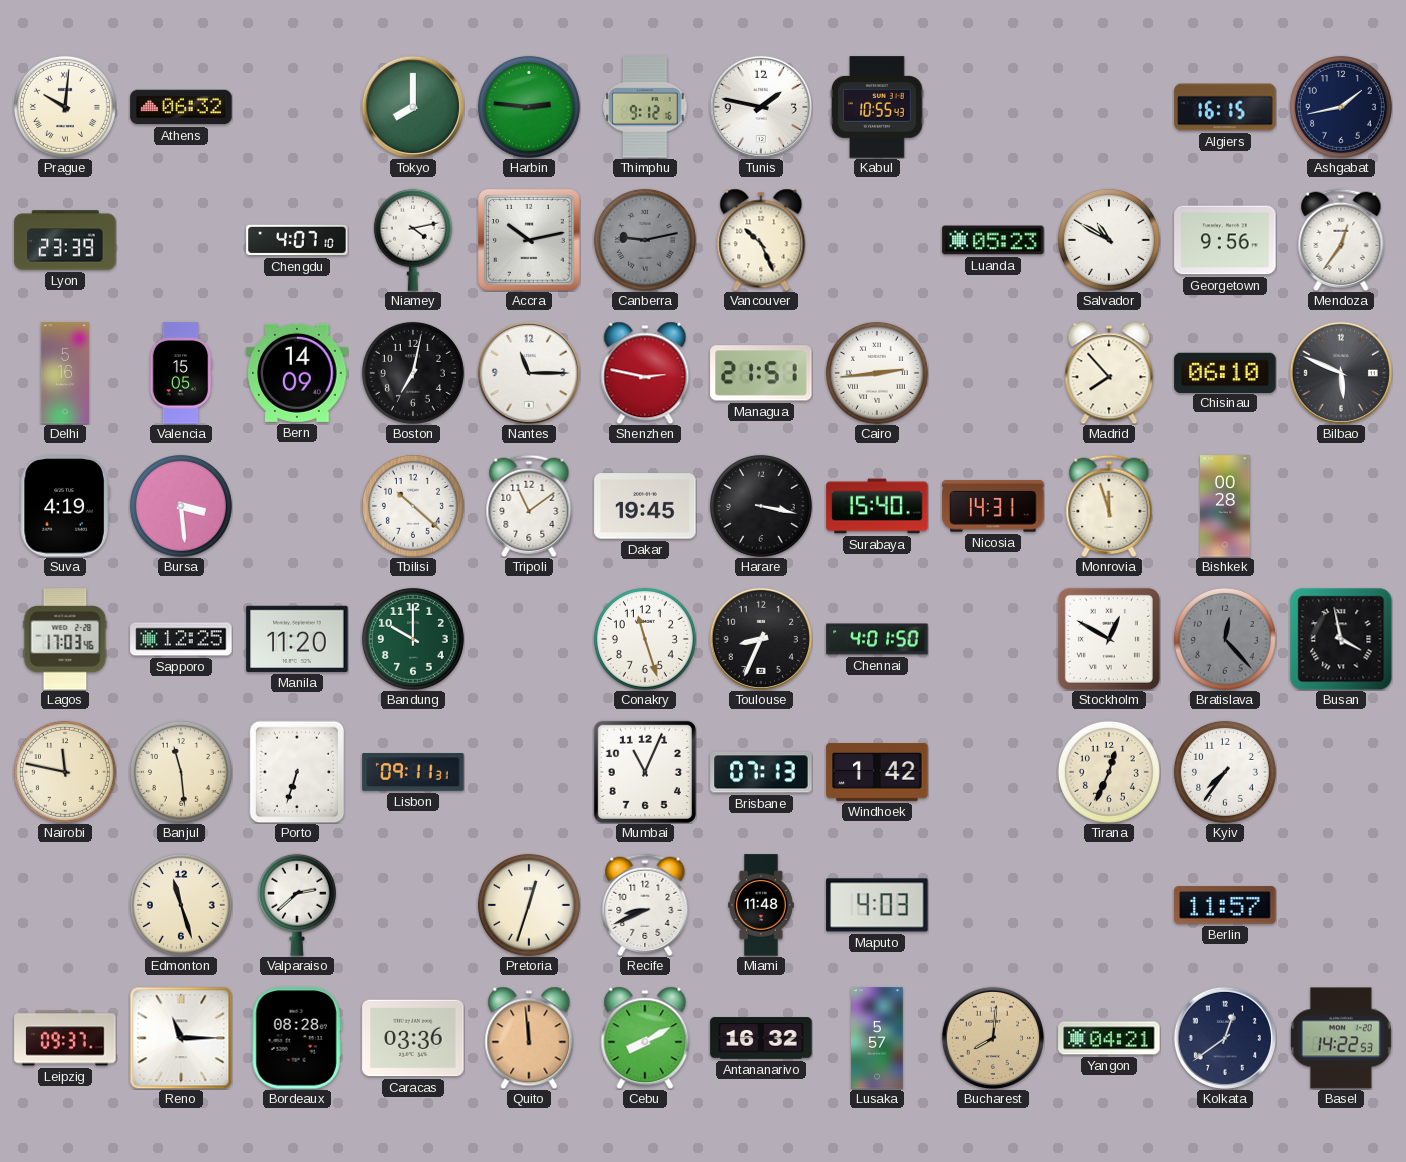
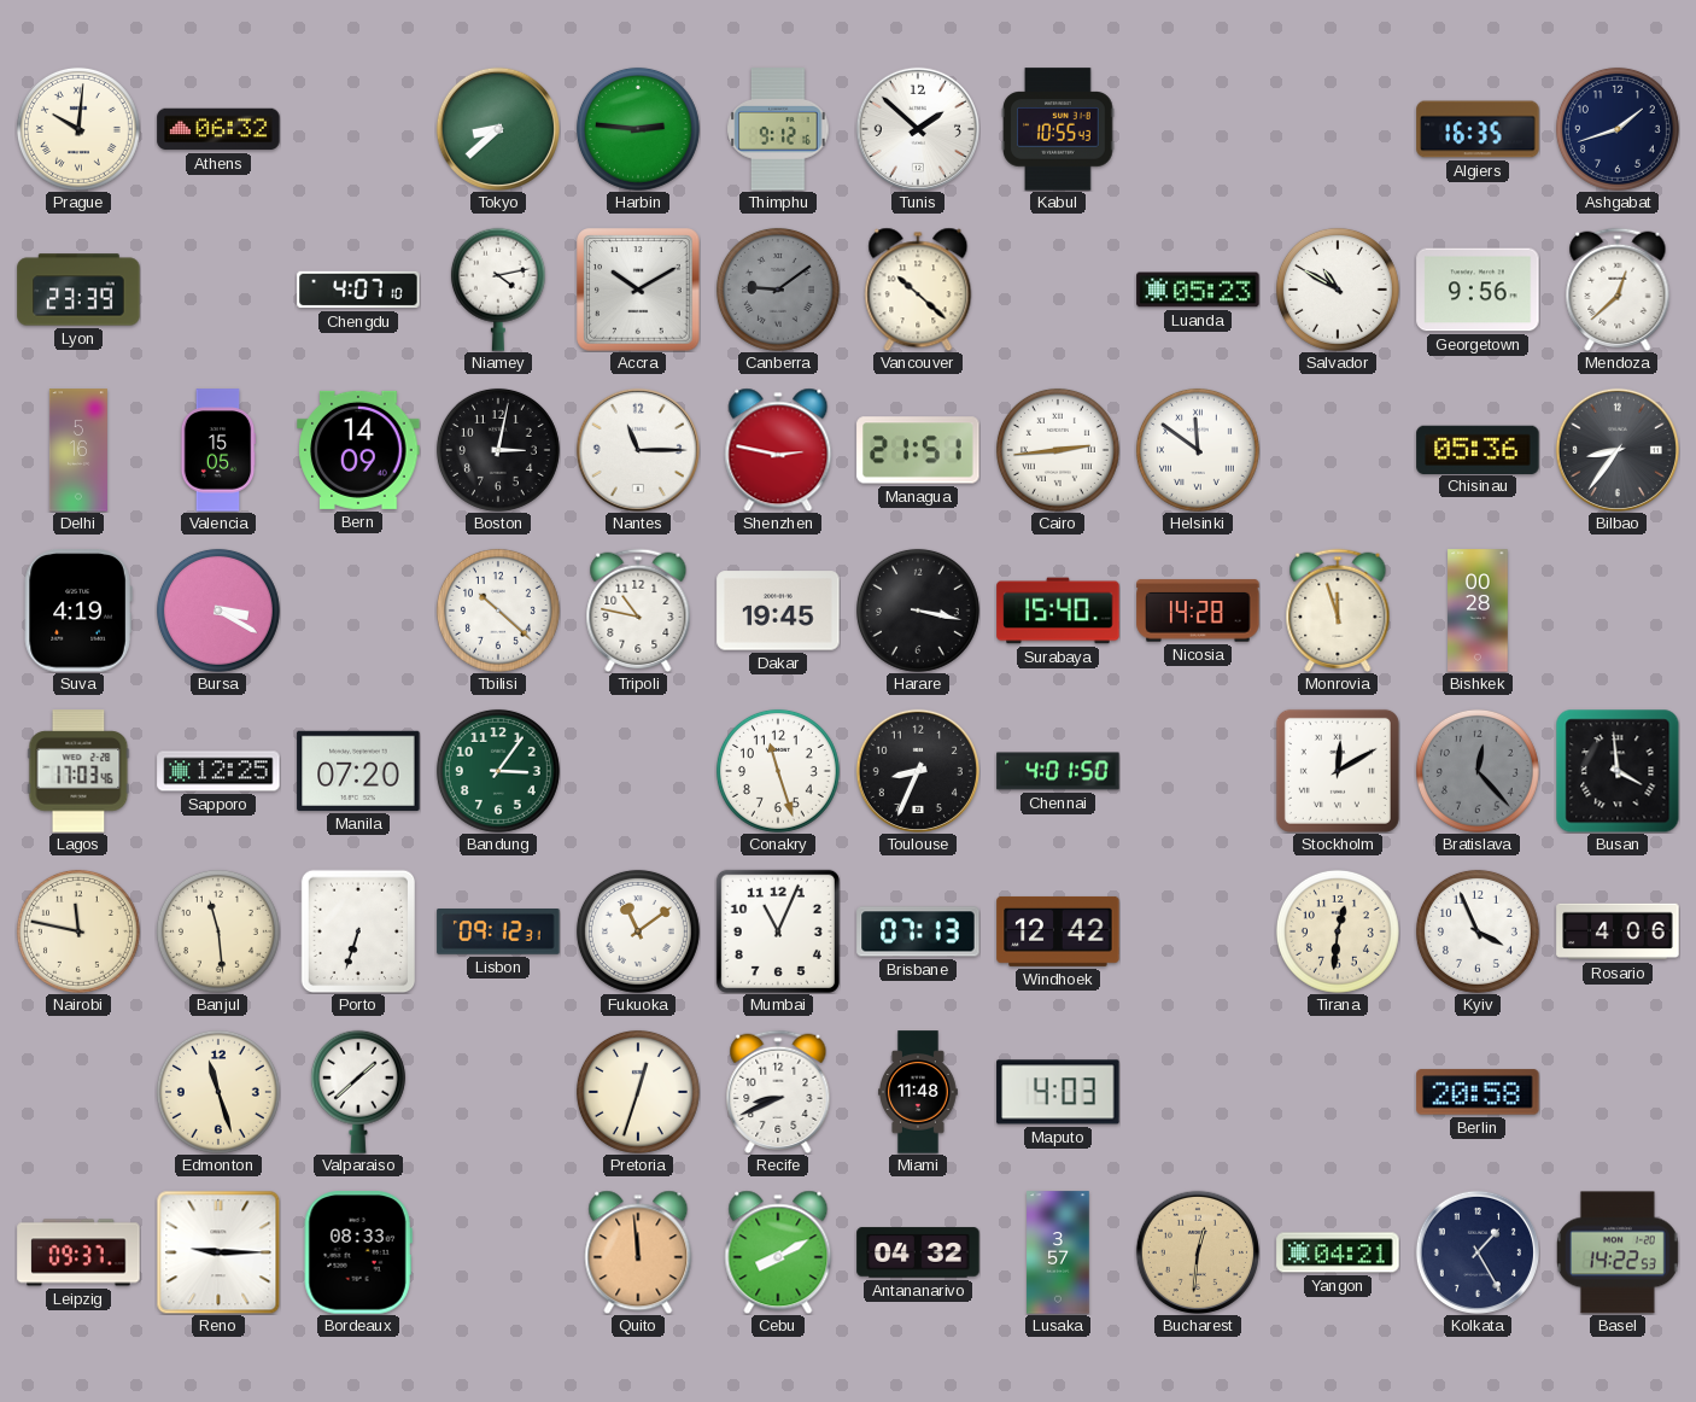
Tokyo: 8:00 -> 8:38 (498, 129)
Tunis: 1:47 -> 1:52 (918, 129)
Algiers: 16:15 -> 16:35 (1478, 129)
Ashgabat: 1:43 -> 1:42 (1618, 129)
Accra: 10:13 -> 10:10 (638, 290)
Canberra: 9:13 -> 9:09 (778, 290)
Vancouver: 10:26 -> 10:22 (918, 290)
Mendoza: 12:36 -> 12:38 (1618, 288)
Boston: 7:02 -> 3:02 (498, 450)
Helsinki: none -> 11:51 (1198, 450)
Madrid: 7:53 -> none (1109, 373)
Chisinau: 06:10 -> 05:36 (1478, 449)
Bilbao: 5:49 -> 8:36 (1618, 450)
Bursa: 3:29 -> 3:20 (218, 611)
Tripoli: 11:09 -> 10:47 (638, 609)
Nicosia: 14:31 -> 14:28 (1198, 611)
Manila: 11:20 -> 07:20 (358, 771)
Bandung: 10:00 -> 3:06 (498, 771)
Stockholm: 12:50 -> 12:10 (1338, 771)
Busan: 3:58 -> 3:59 (1618, 771)
Lisbon: 09:11 -> 09:12 (498, 933)
Fukuoka: none -> 11:09 (638, 931)
Windhoek: 1:42 -> 12:42 (1058, 931)
Tirana: 12:34 -> 12:31 (1338, 931)
Kyiv: 7:36 -> 3:56 (1478, 931)
Rosario: none -> 4:06 (1618, 931)
Valparaiso: 2:38 -> 1:38 (358, 1092)
Berlin: 11:57 -> 20:58 (1478, 1092)
Reno: 11:15 -> 9:15 (218, 1252)
Bordeaux: 08:28 -> 08:33 (358, 1252)
Caracas: 03:36 -> none (413, 1038)
Antananarivo: 16:32 -> 04:32 (918, 1252)
Lusaka: 5:57 -> 3:57 (1058, 1252)
Bucharest: 8:01 -> 12:31 (1198, 1252)
Kolkata: 12:39 -> 1:25 (1478, 1252)
